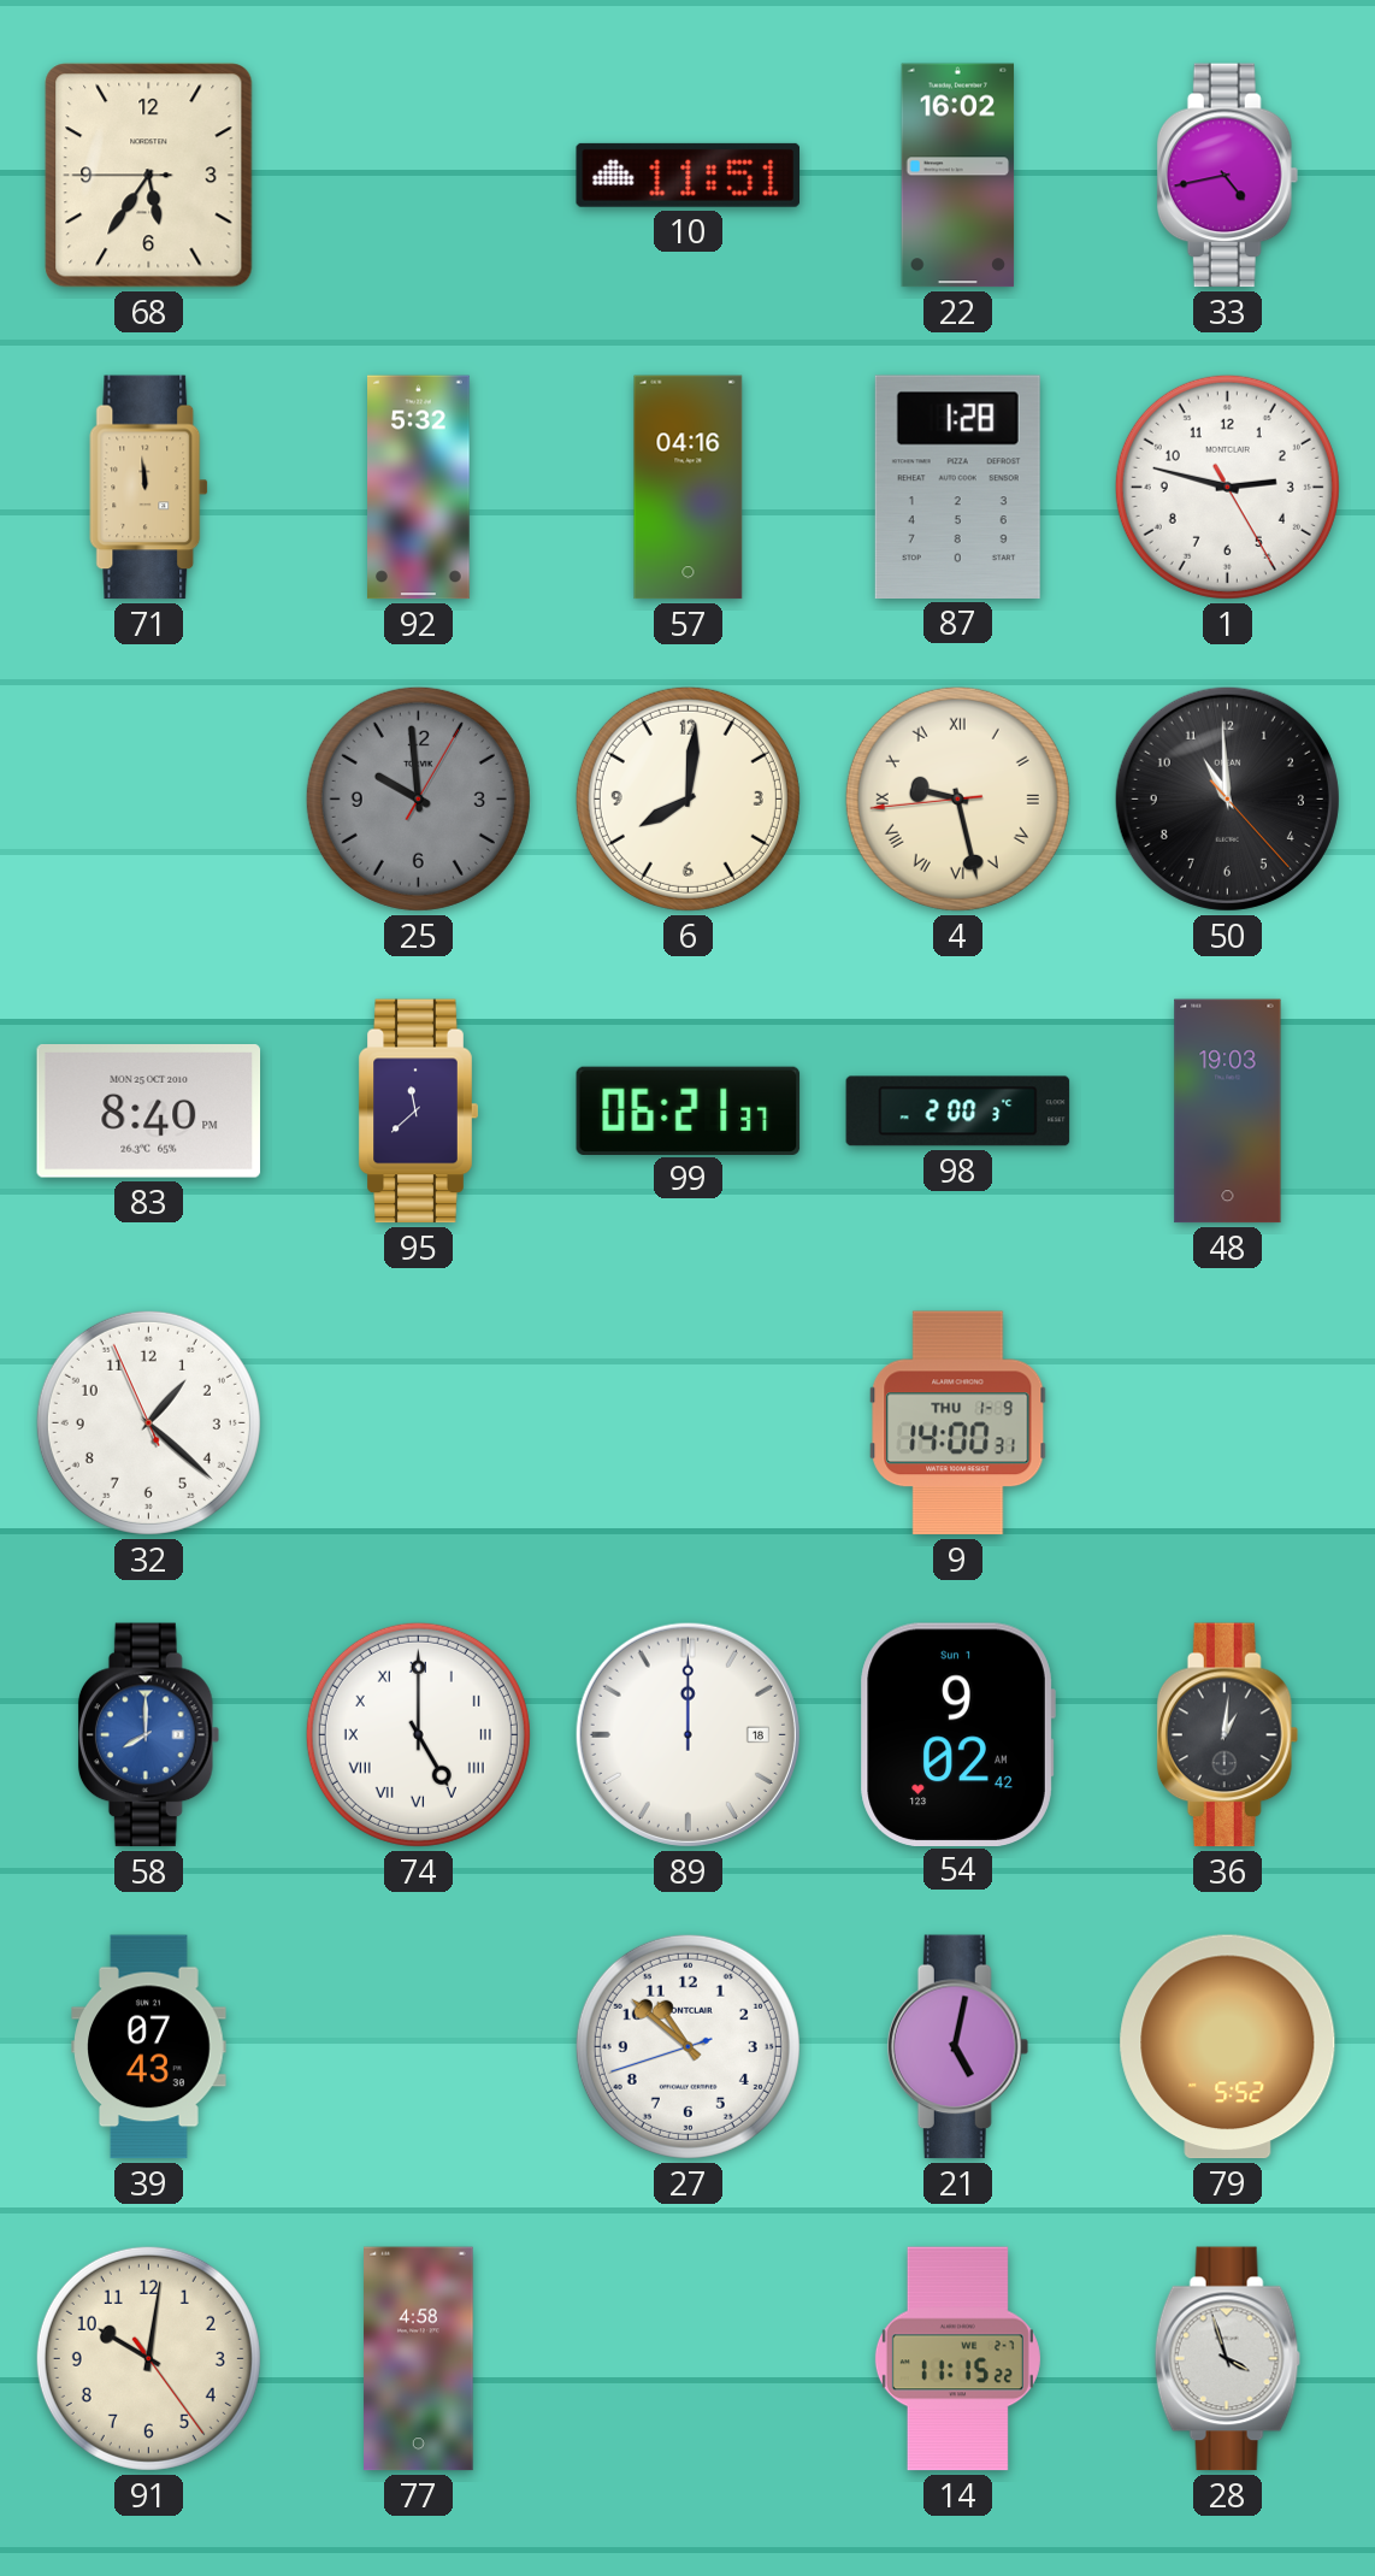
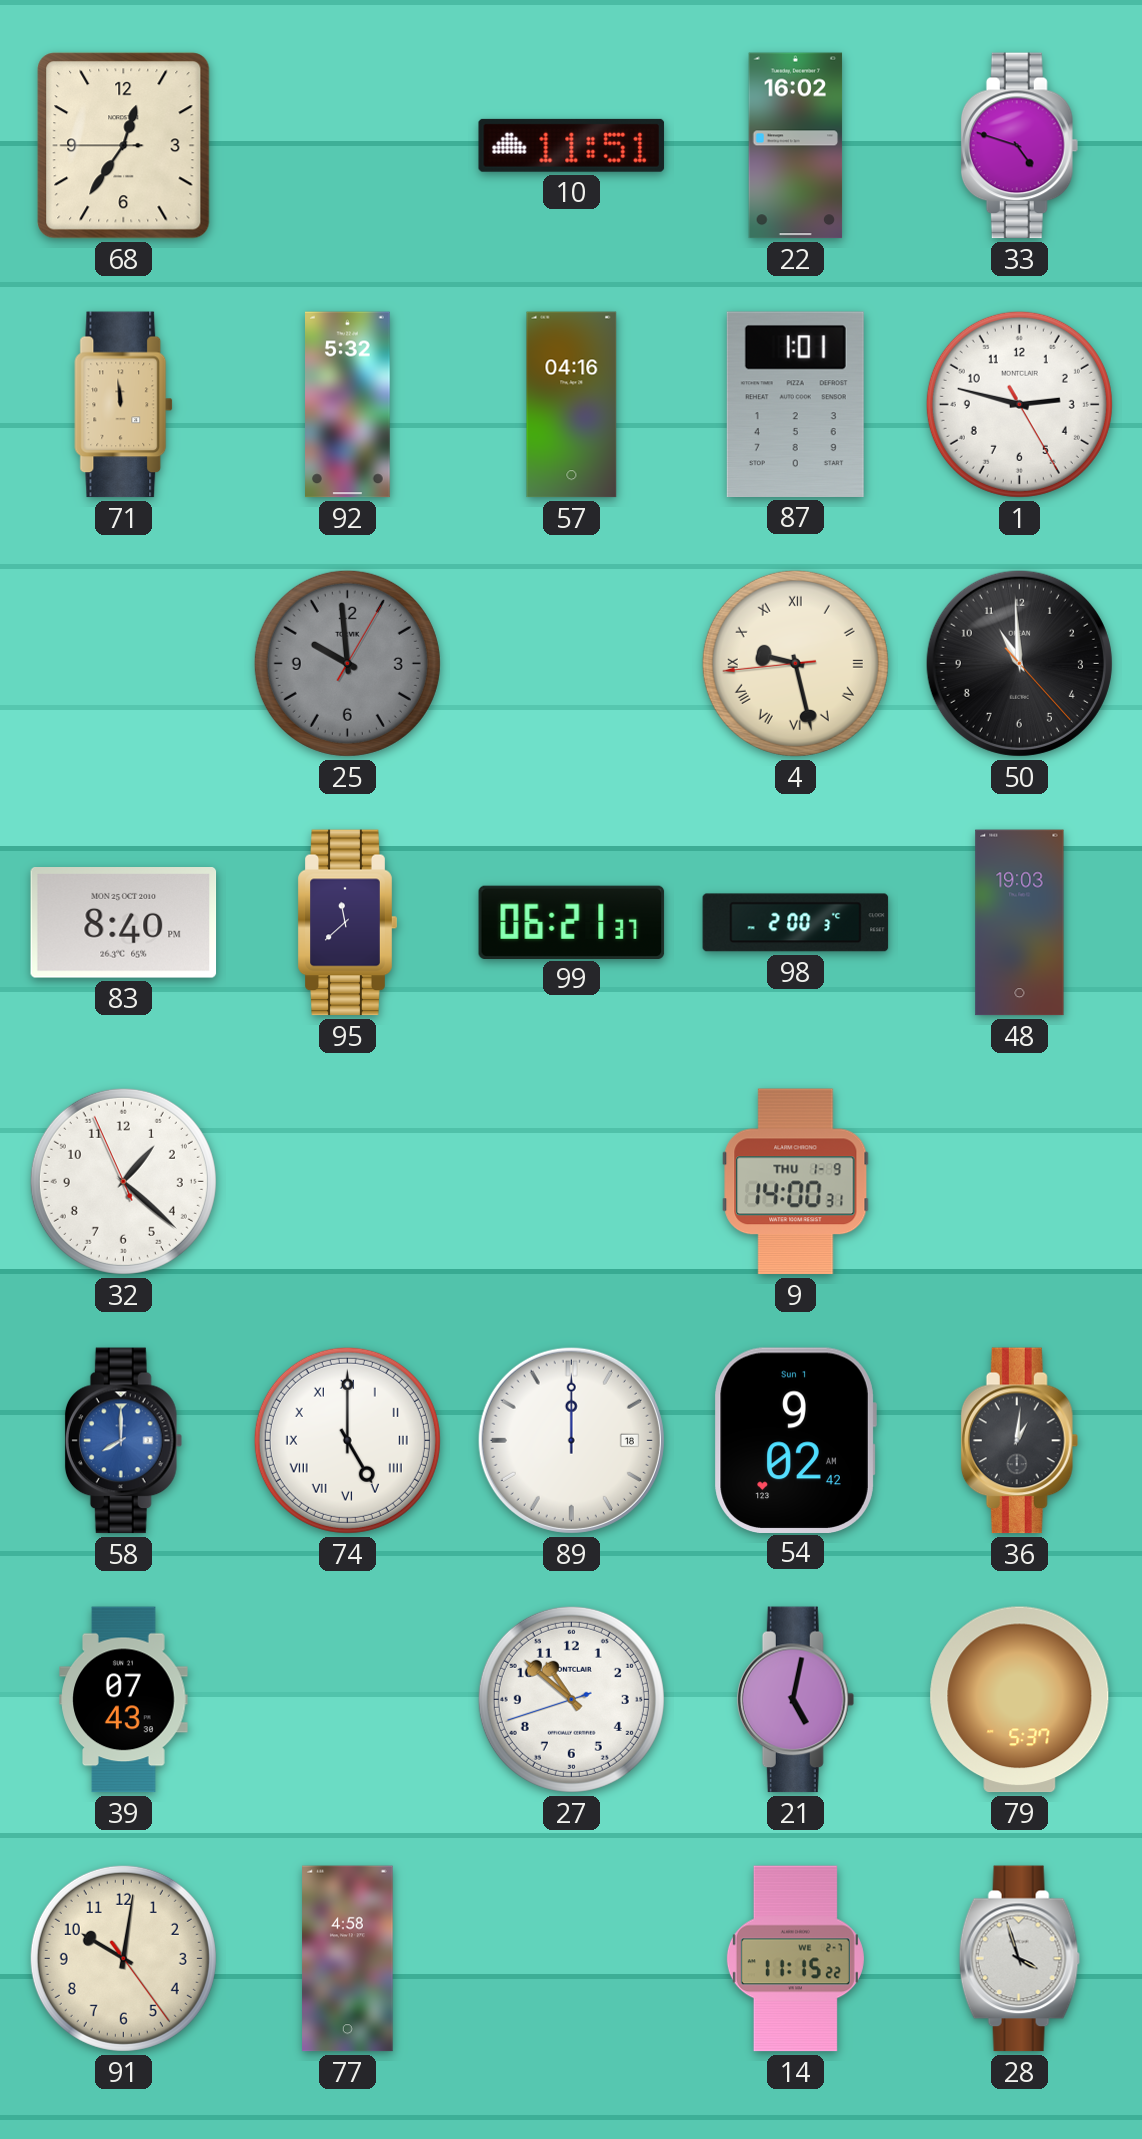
68: 5:35 -> 12:35 (124, 146)
33: 4:43 -> 4:48 (1020, 146)
87: 1:28 -> 1:01 (795, 404)
6: 8:01 -> none (687, 798)
79: 5:52 -> 5:37 (1020, 1700)
